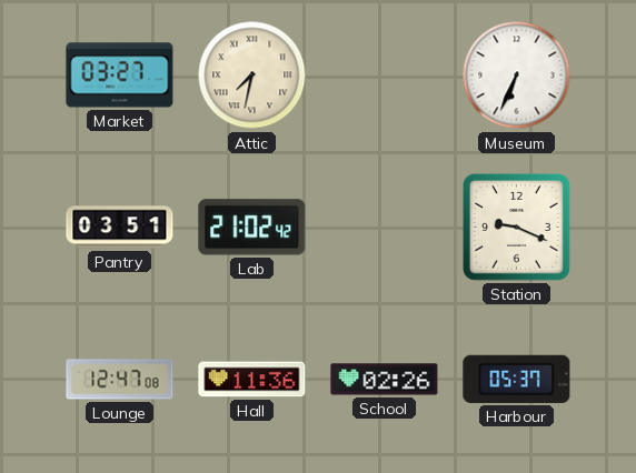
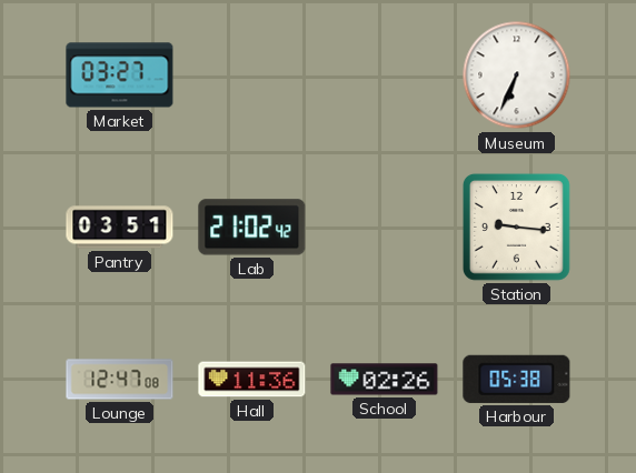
Attic: 7:32 -> none (252, 76)
Station: 9:19 -> 9:16 (516, 227)
Harbour: 05:37 -> 05:38 (517, 379)
